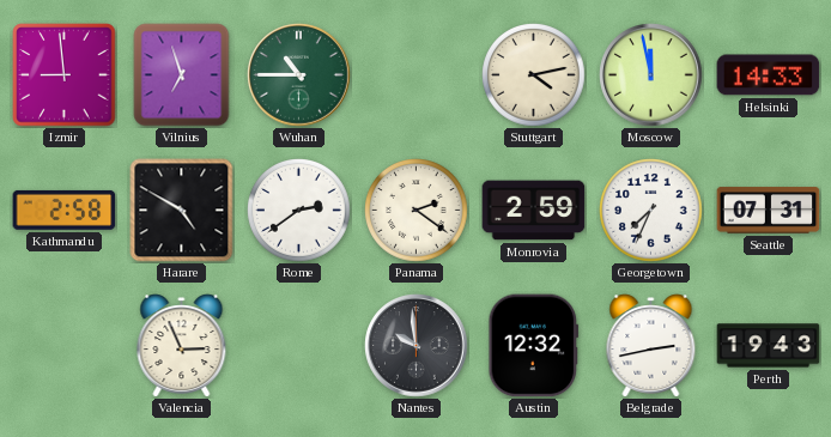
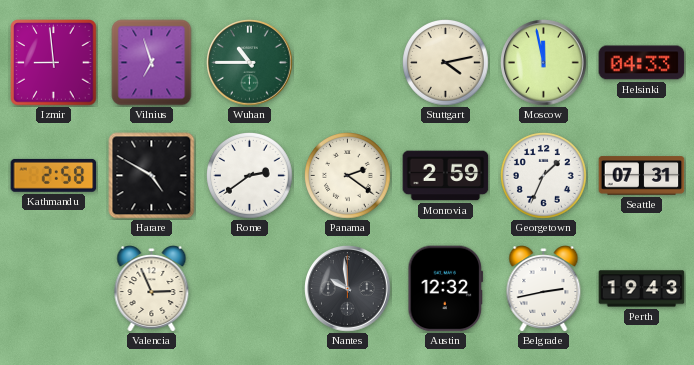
Helsinki: 14:33 -> 04:33 (642, 63)
Georgetown: 7:34 -> 1:34 (544, 176)
